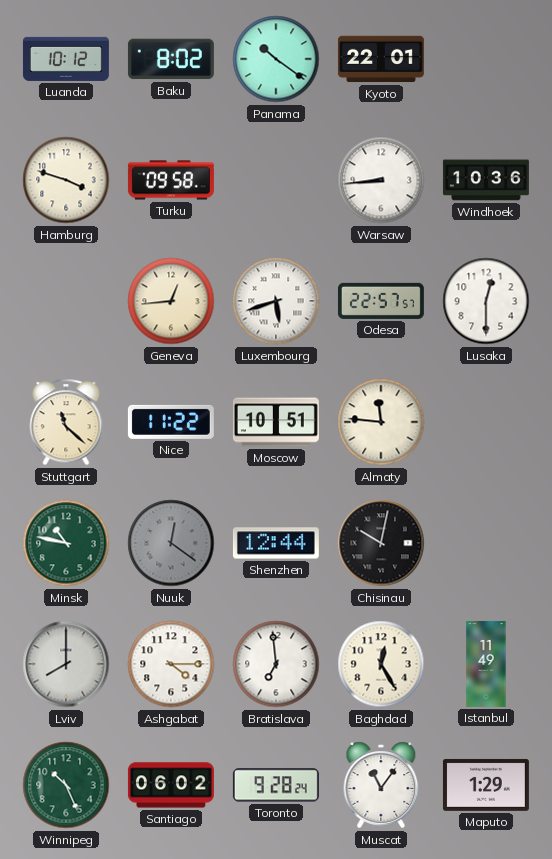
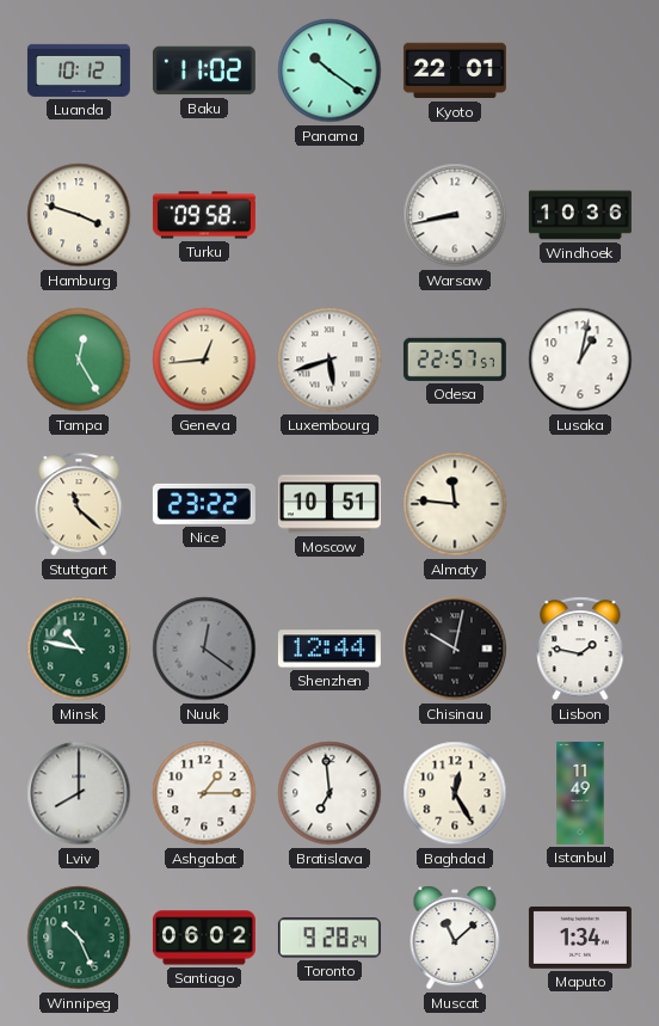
Baku: 8:02 -> 11:02 (204, 70)
Warsaw: 8:44 -> 8:43 (455, 215)
Tampa: none -> 12:25 (79, 360)
Lusaka: 12:30 -> 1:02 (580, 360)
Nice: 11:22 -> 23:22 (204, 504)
Lisbon: none -> 1:47 (580, 649)
Ashgabat: 4:15 -> 1:15 (204, 793)
Muscat: 11:06 -> 11:08 (455, 938)
Maputo: 1:29 -> 1:34 (580, 938)
